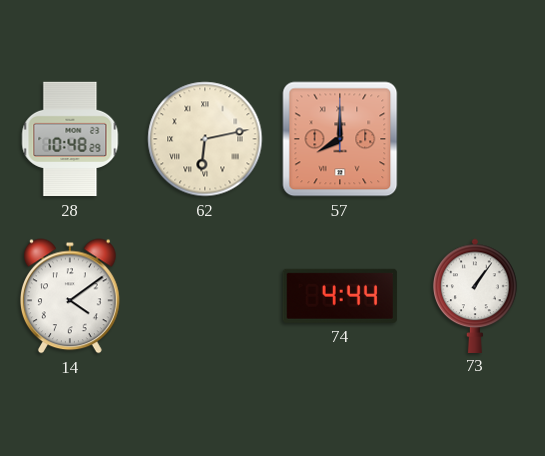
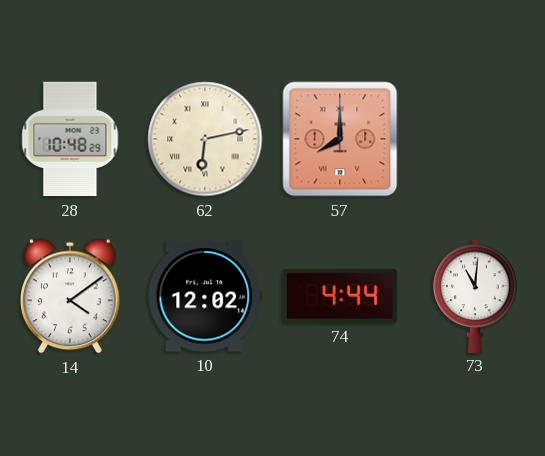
10: none -> 12:02 (204, 296)
73: 1:06 -> 11:01 (475, 295)
